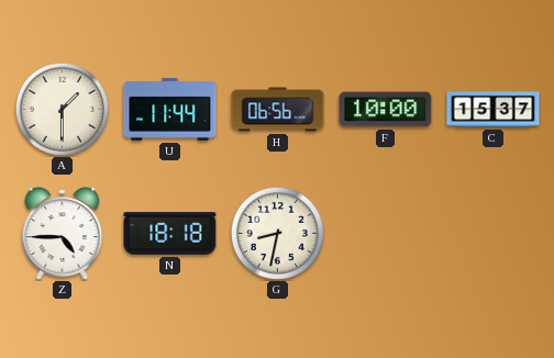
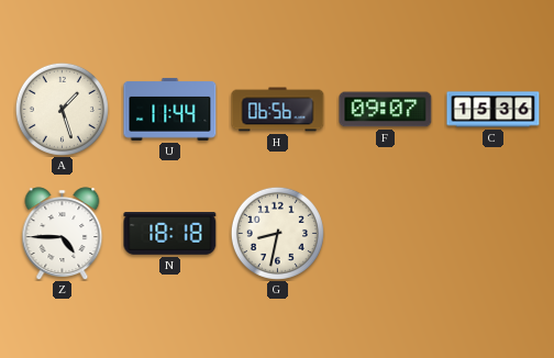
A: 1:30 -> 1:27 (62, 109)
F: 10:00 -> 09:07 (386, 110)
C: 15:37 -> 15:36 (494, 110)
